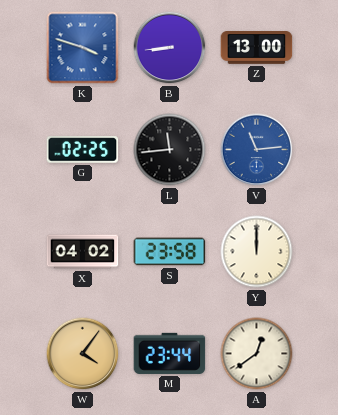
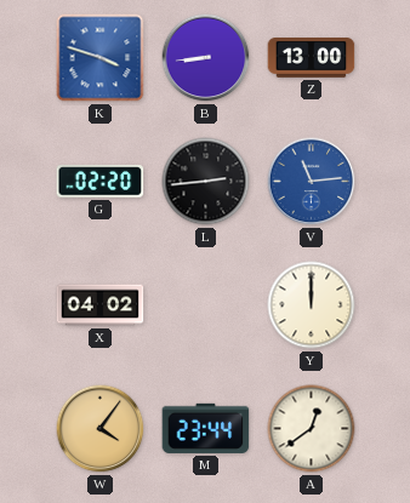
G: 02:25 -> 02:20 (101, 182)
L: 11:44 -> 2:44 (206, 182)
S: 23:58 -> none (170, 252)
